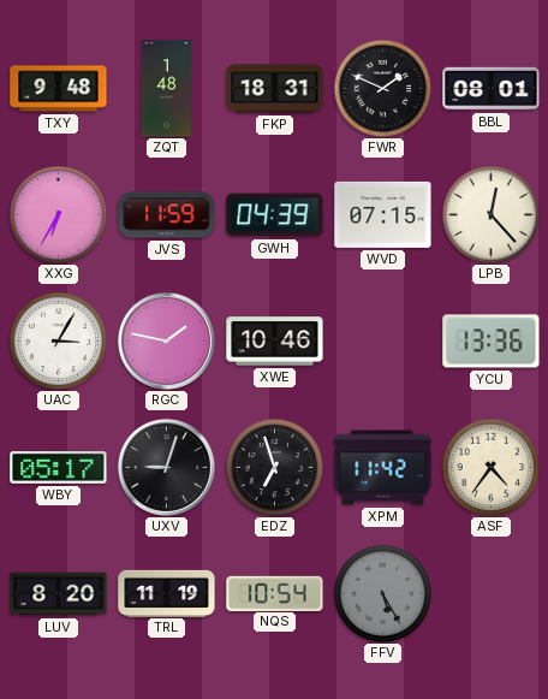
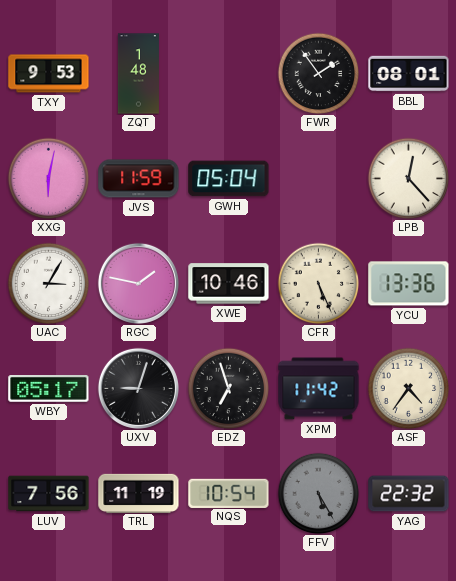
TXY: 9:48 -> 9:53 (49, 74)
FKP: 18:31 -> none (275, 89)
FWR: 1:49 -> 1:54 (318, 73)
XXG: 6:35 -> 6:02 (48, 178)
GWH: 04:39 -> 05:04 (229, 179)
WVD: 07:15 -> none (383, 214)
CFR: none -> 5:26 (318, 283)
LUV: 8:20 -> 7:56 (49, 494)
YAG: none -> 22:32 (409, 494)
